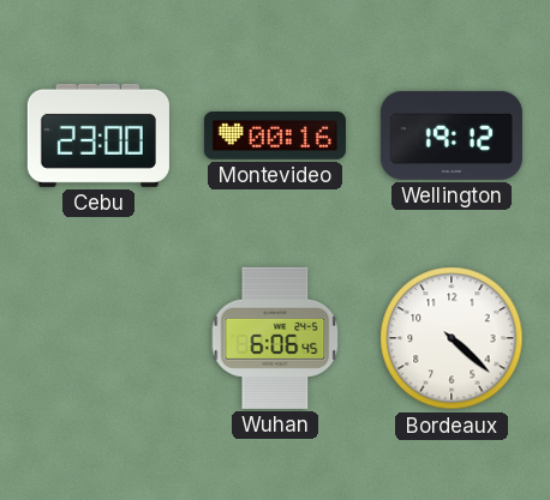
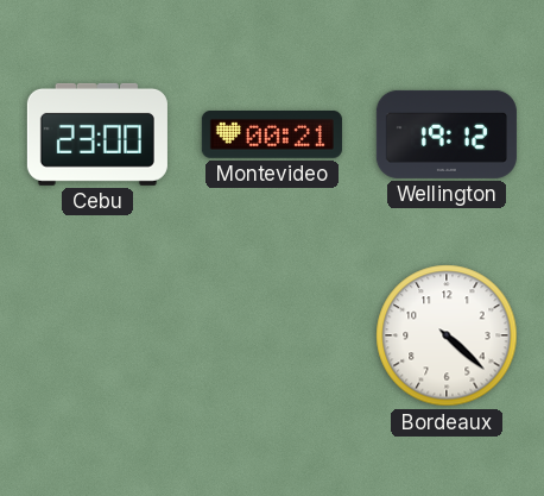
Montevideo: 00:16 -> 00:21 (272, 136)
Wuhan: 6:06 -> none (275, 338)
